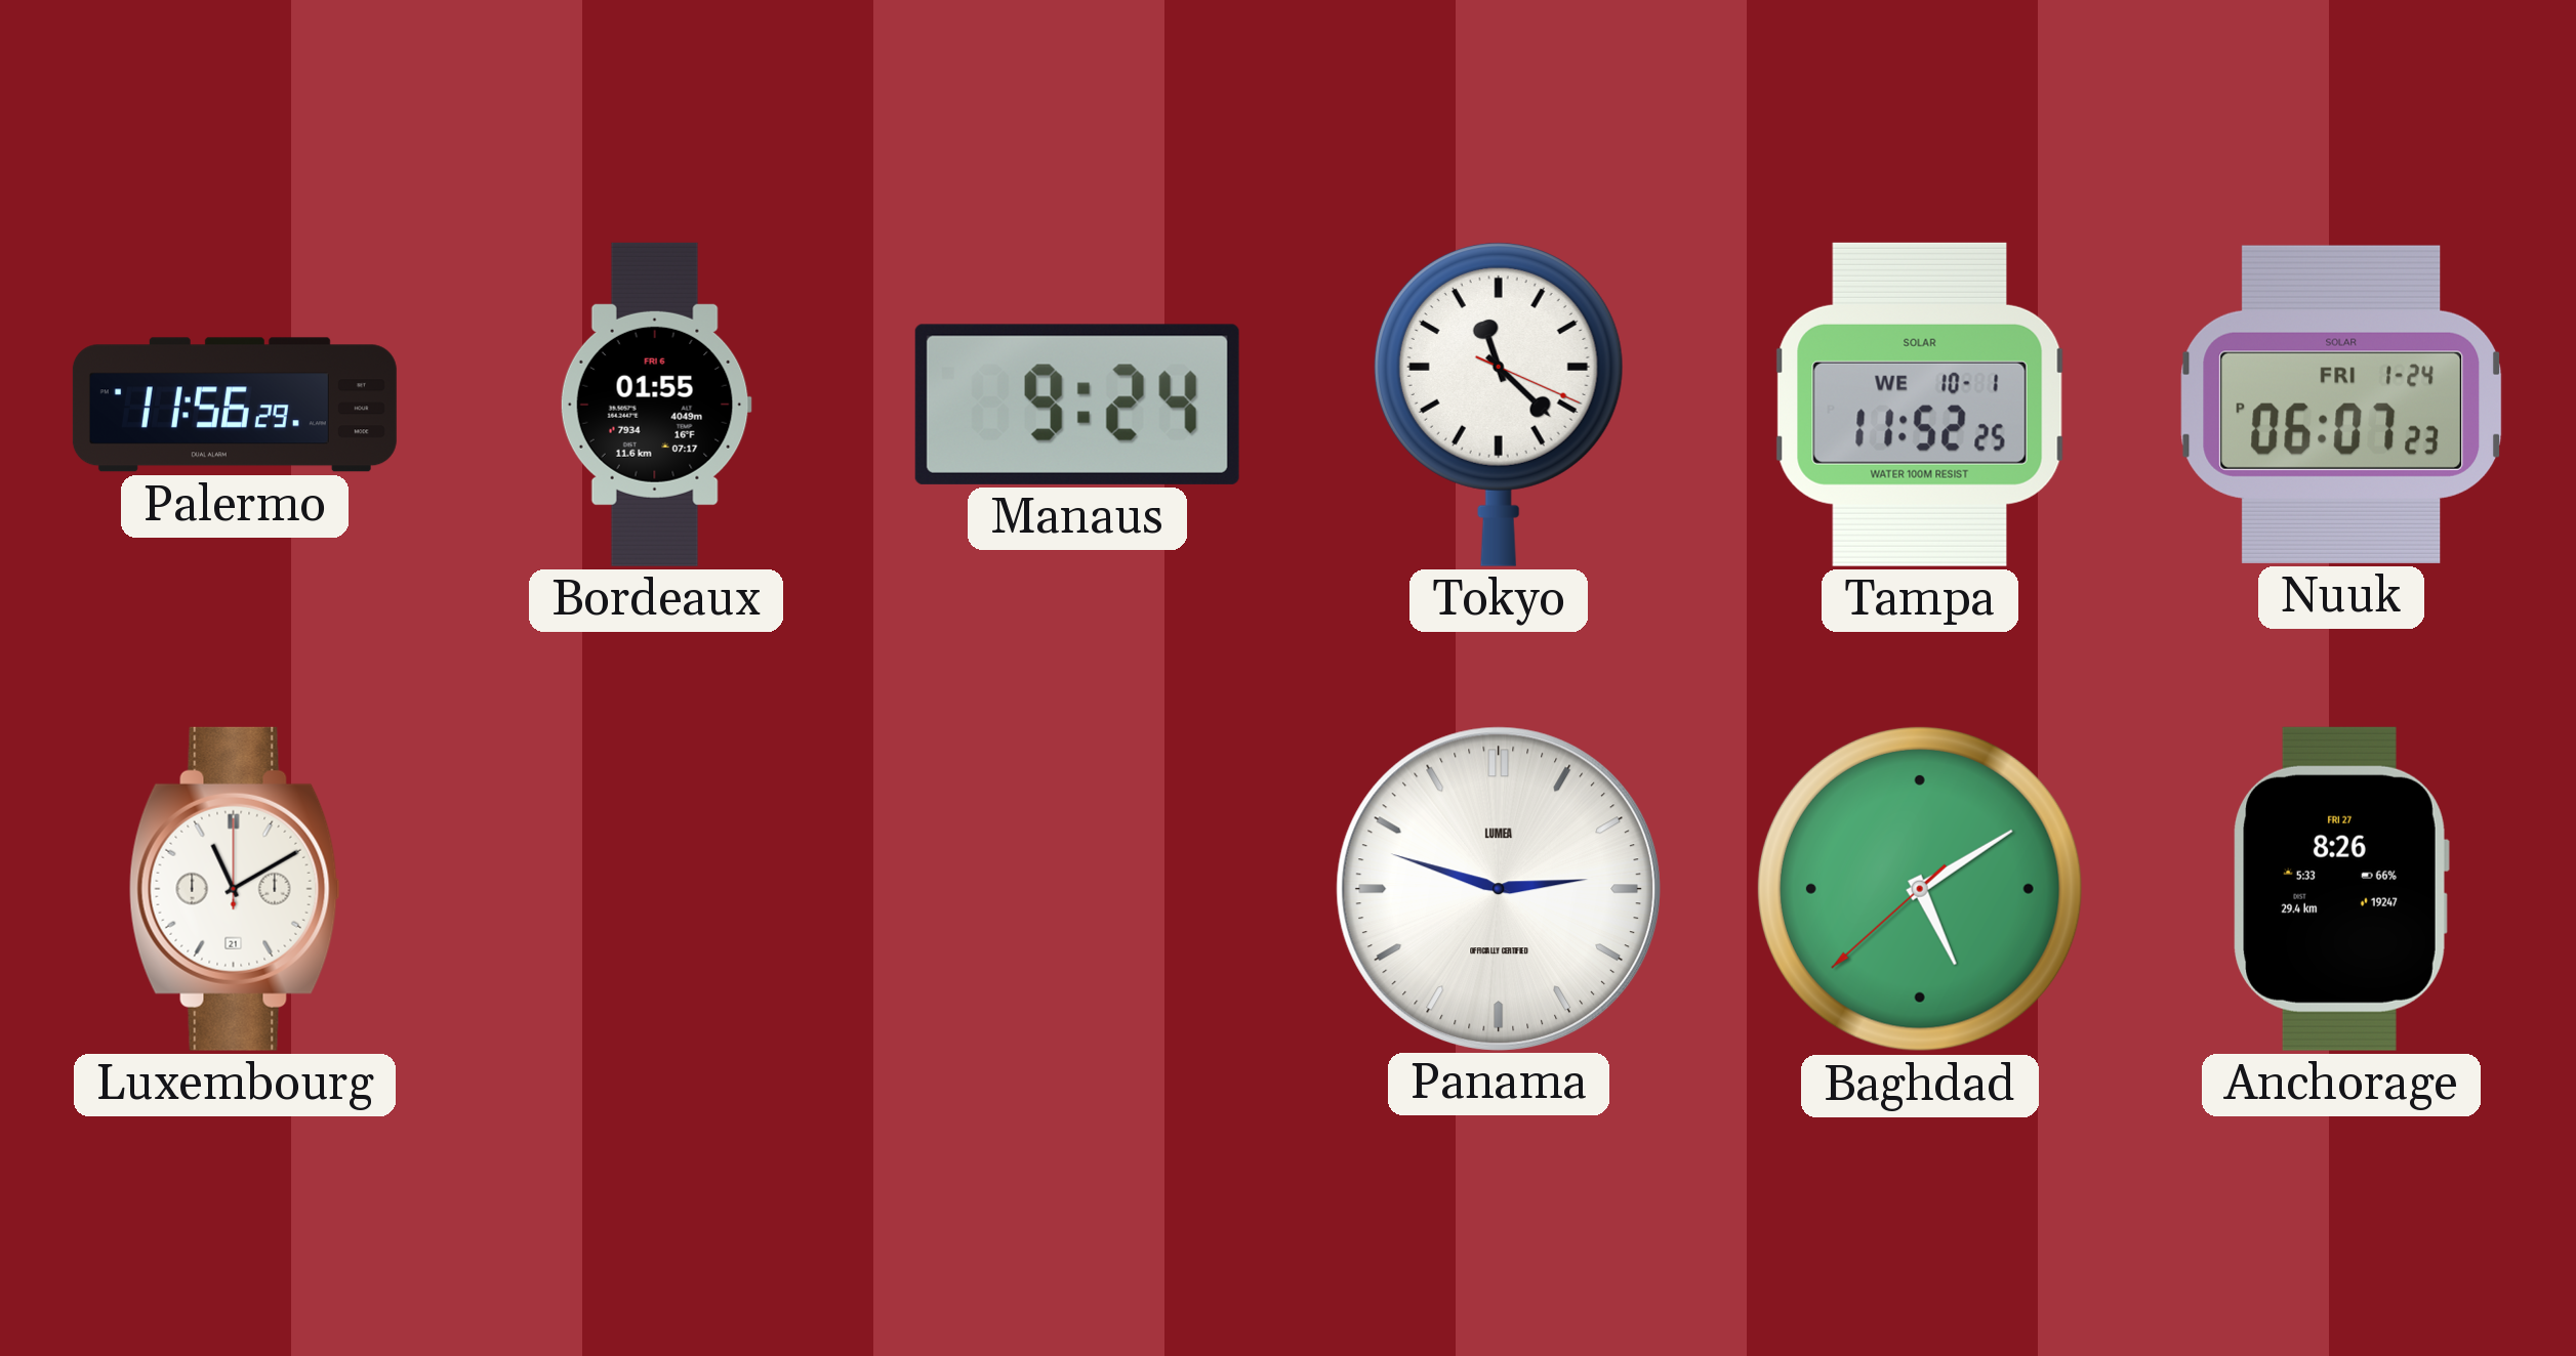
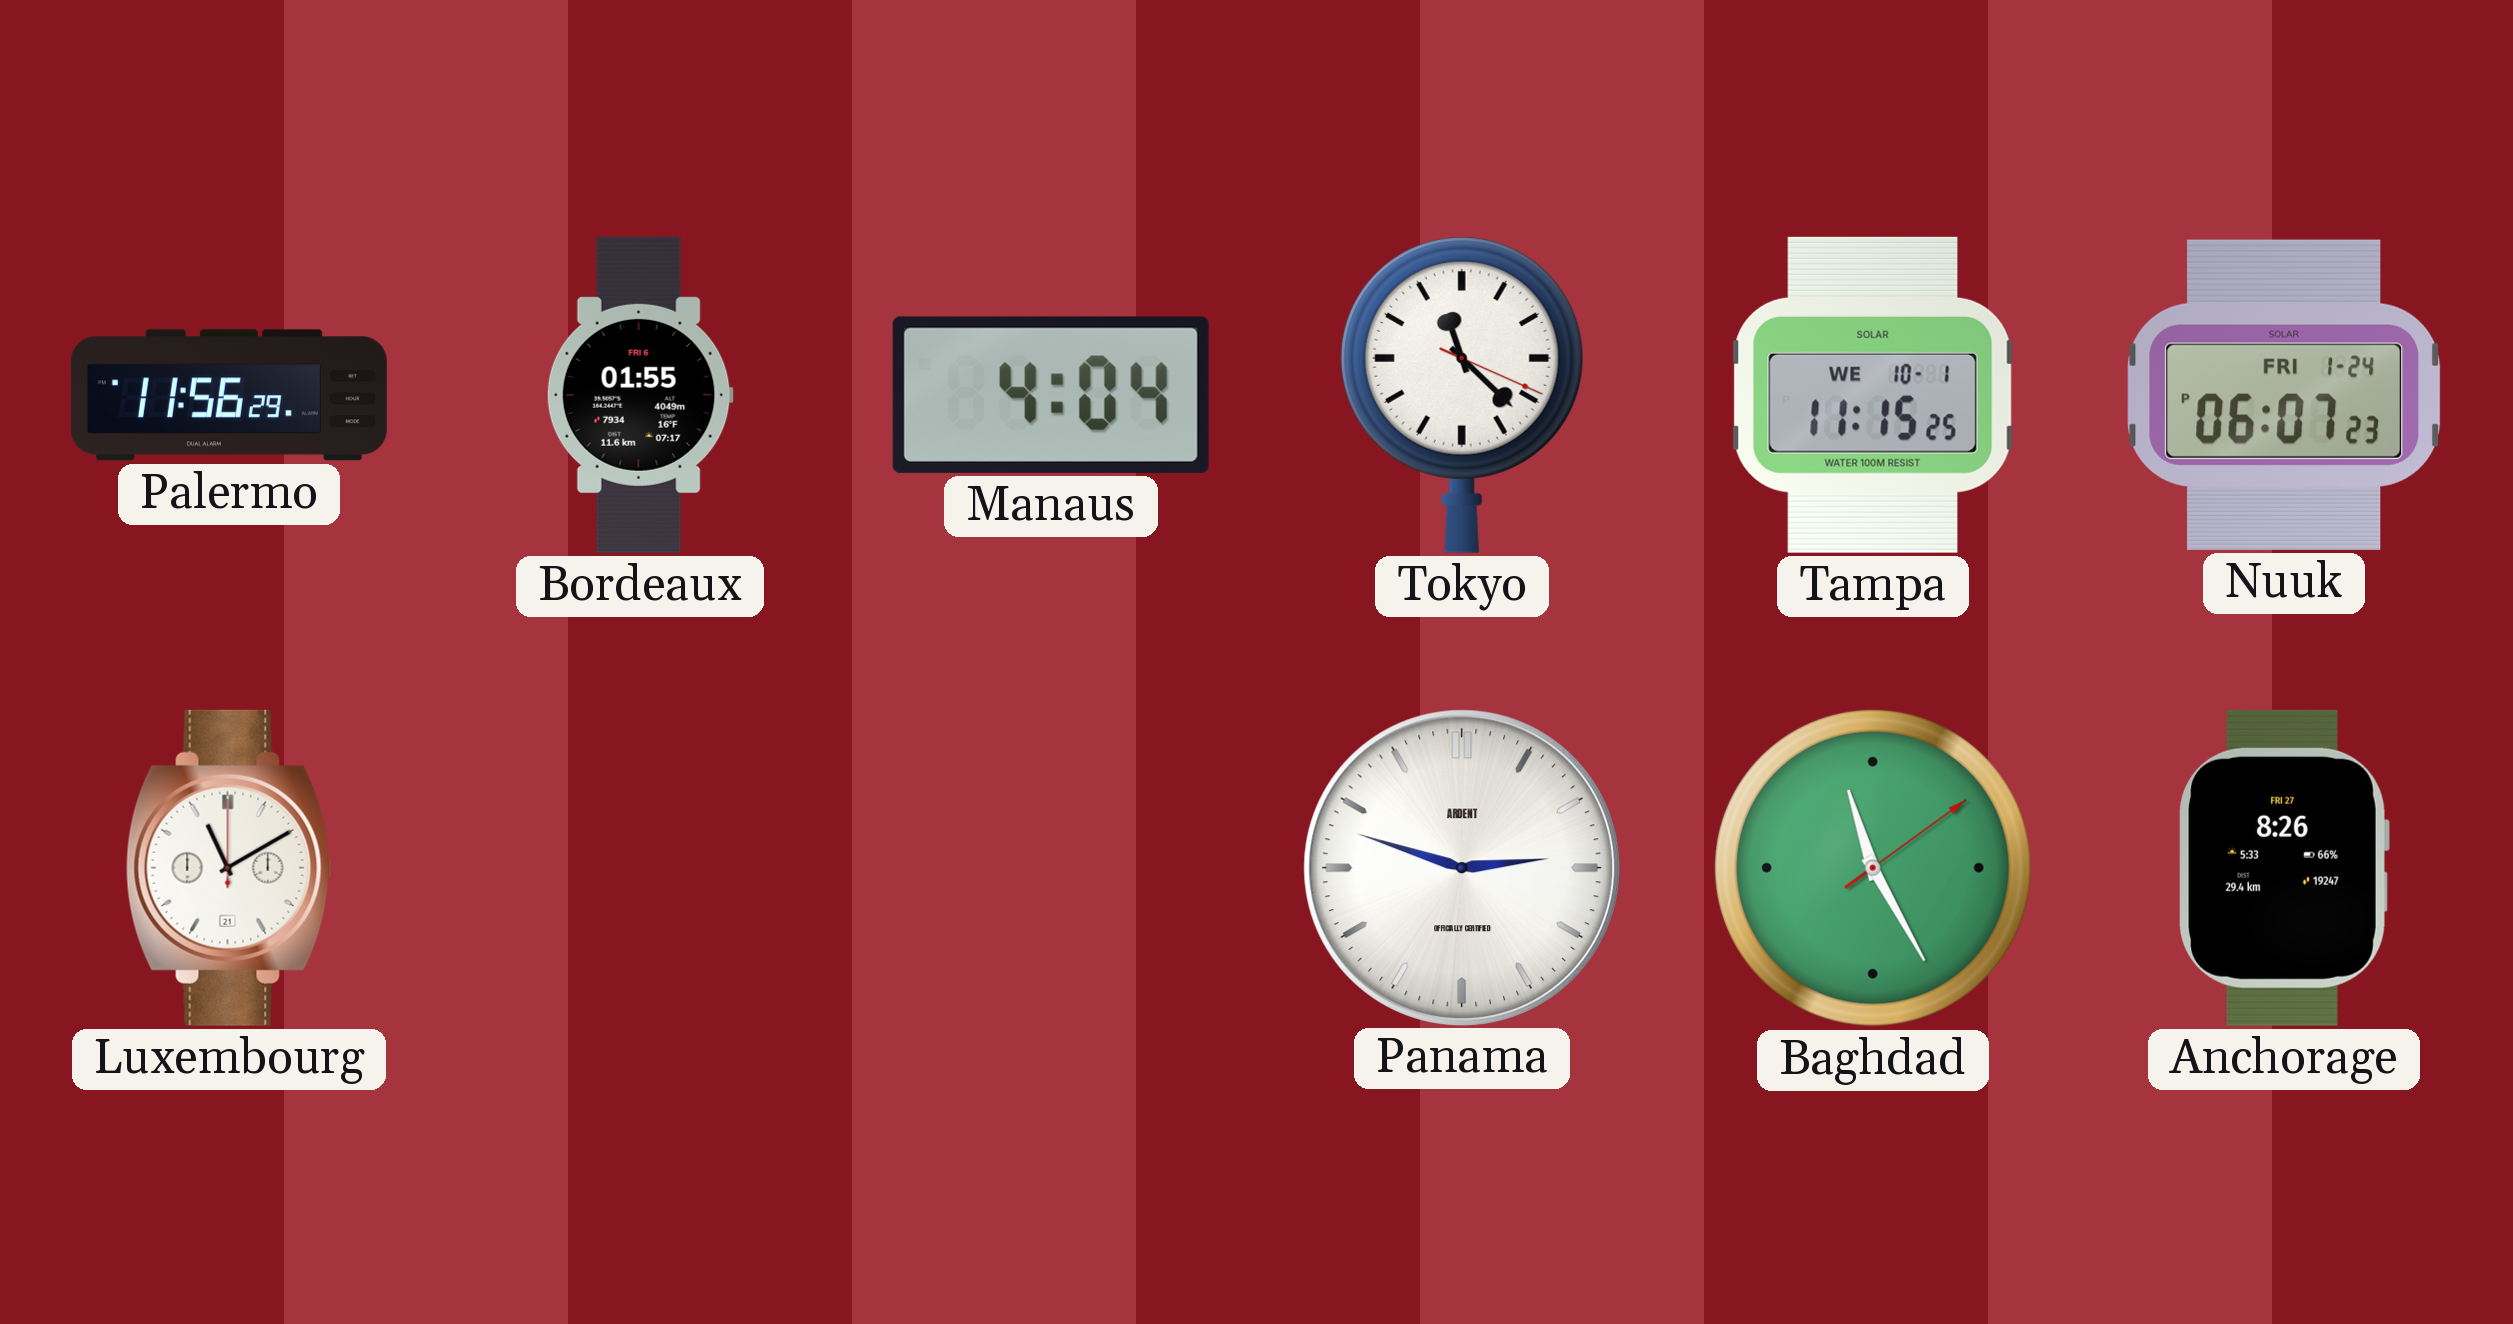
Manaus: 9:24 -> 4:04 (1051, 395)
Tampa: 11:52 -> 11:15 (1873, 395)
Panama brand: LUMEA -> ARDENT (1461, 867)
Baghdad: 5:09 -> 11:25 (1873, 868)
